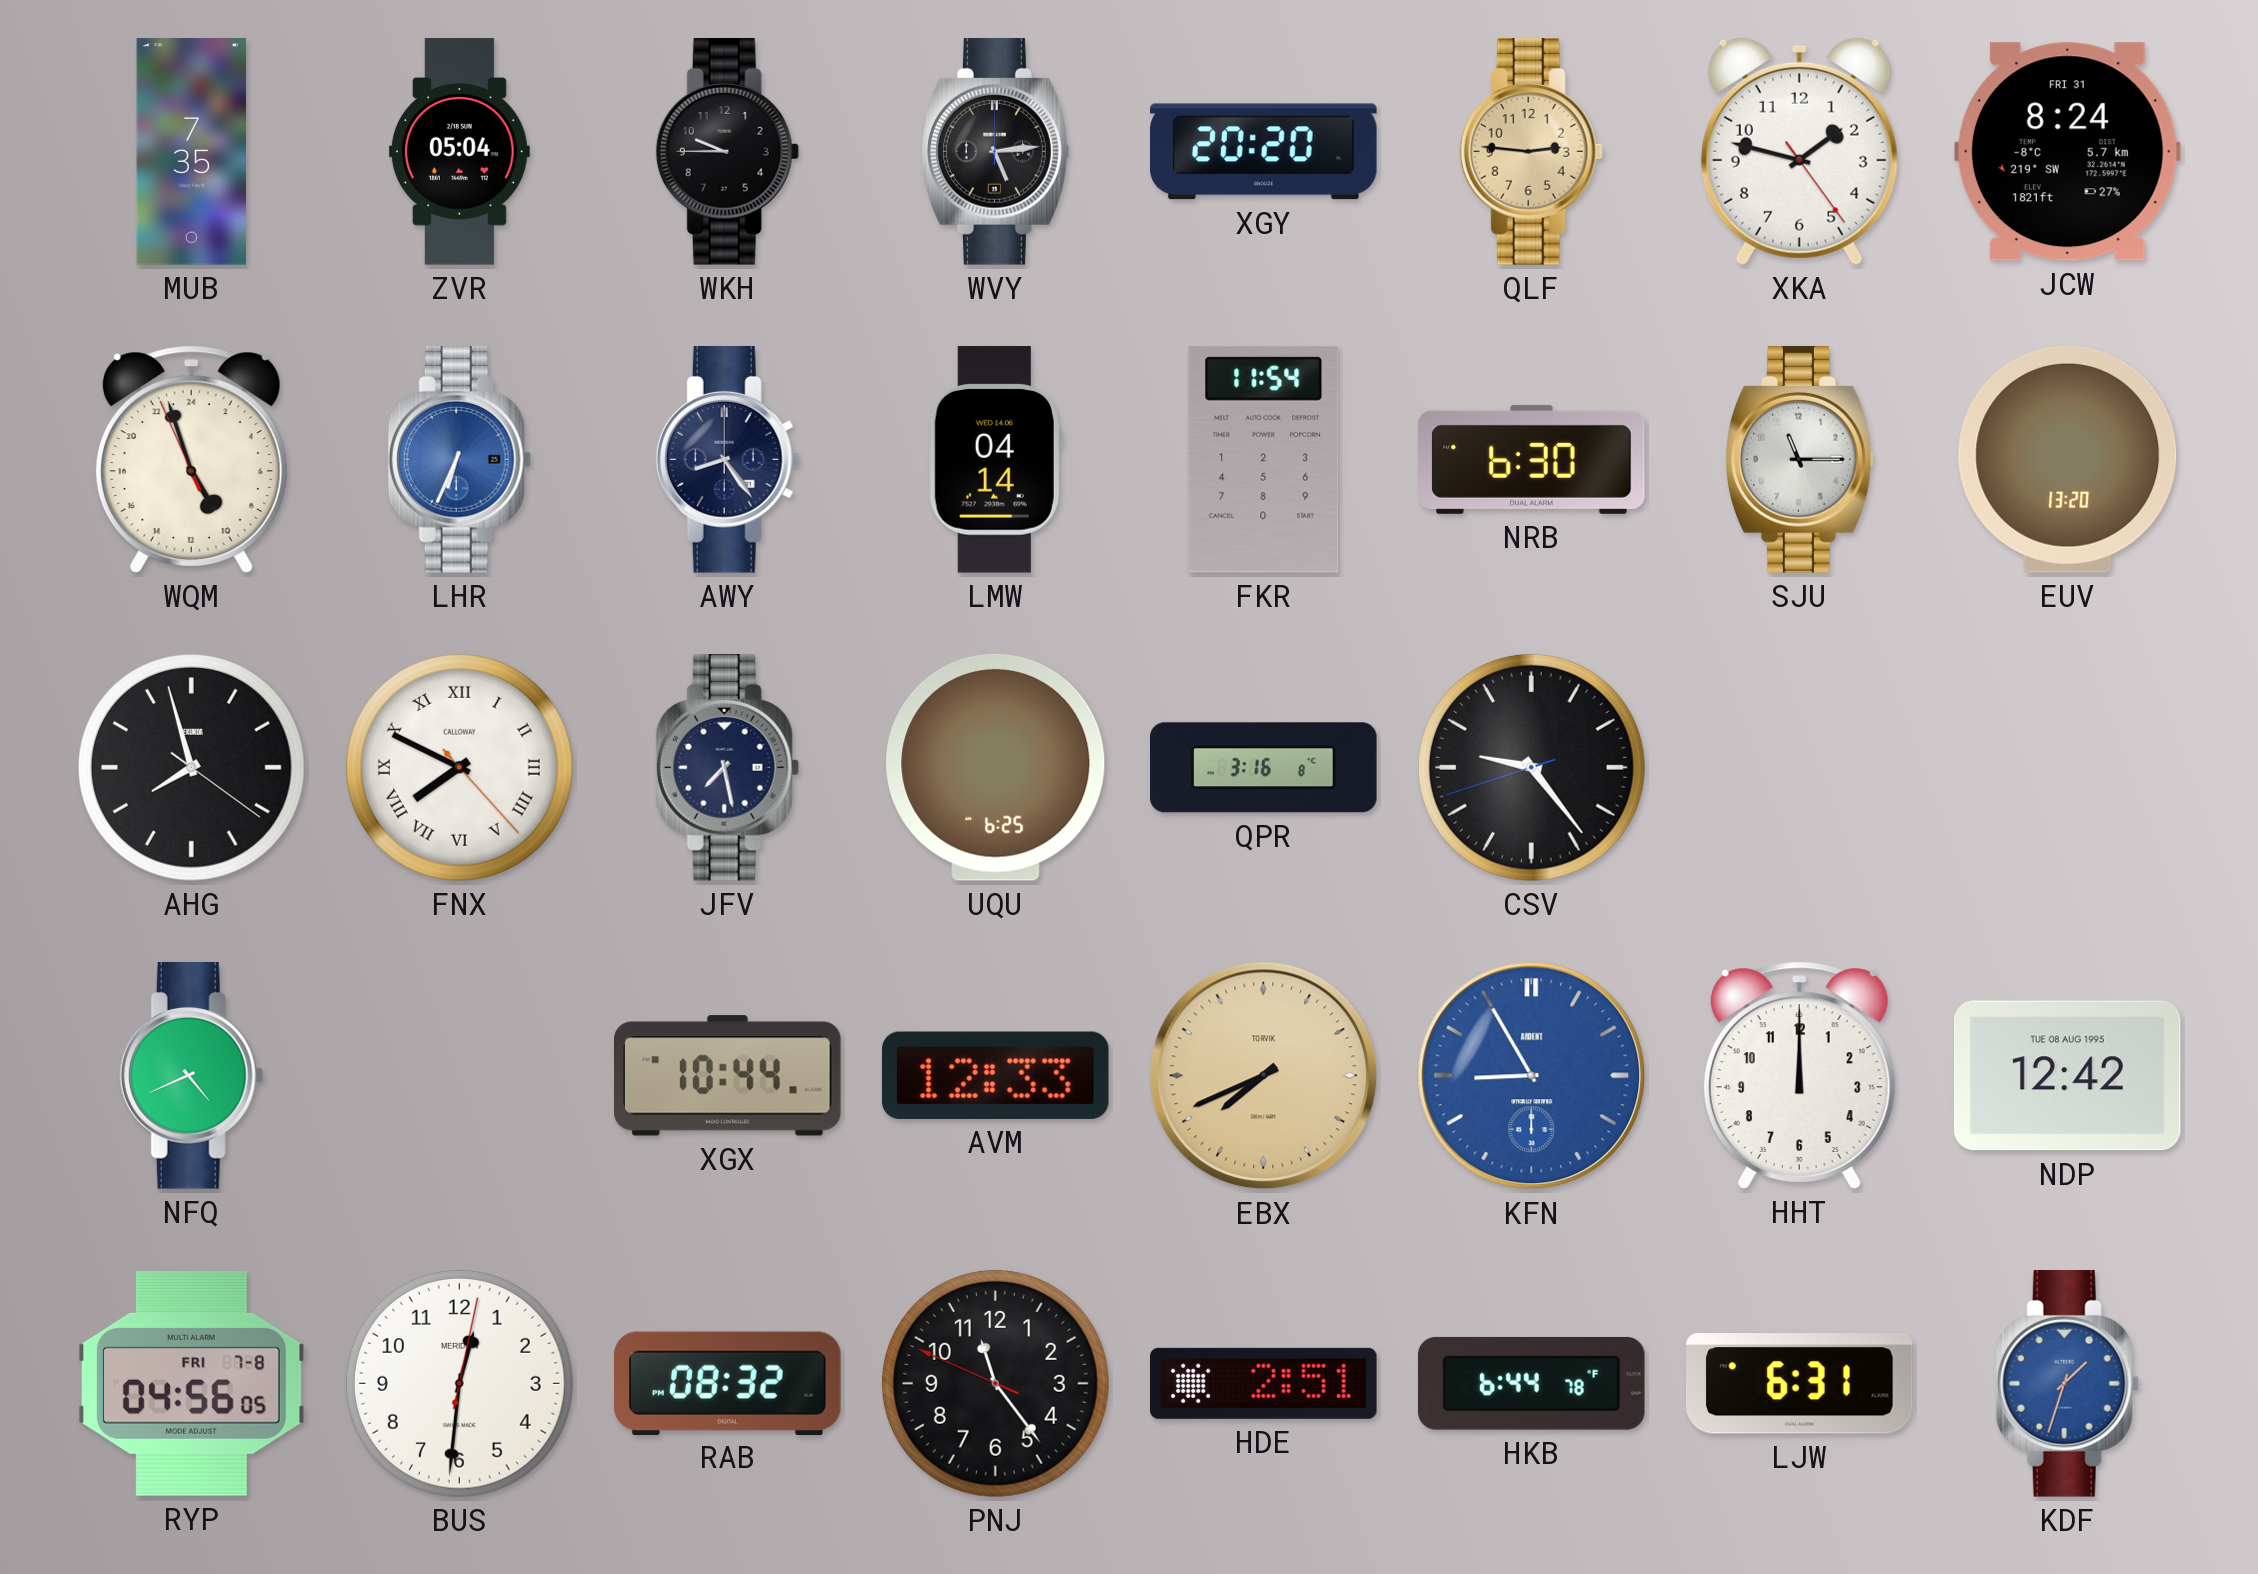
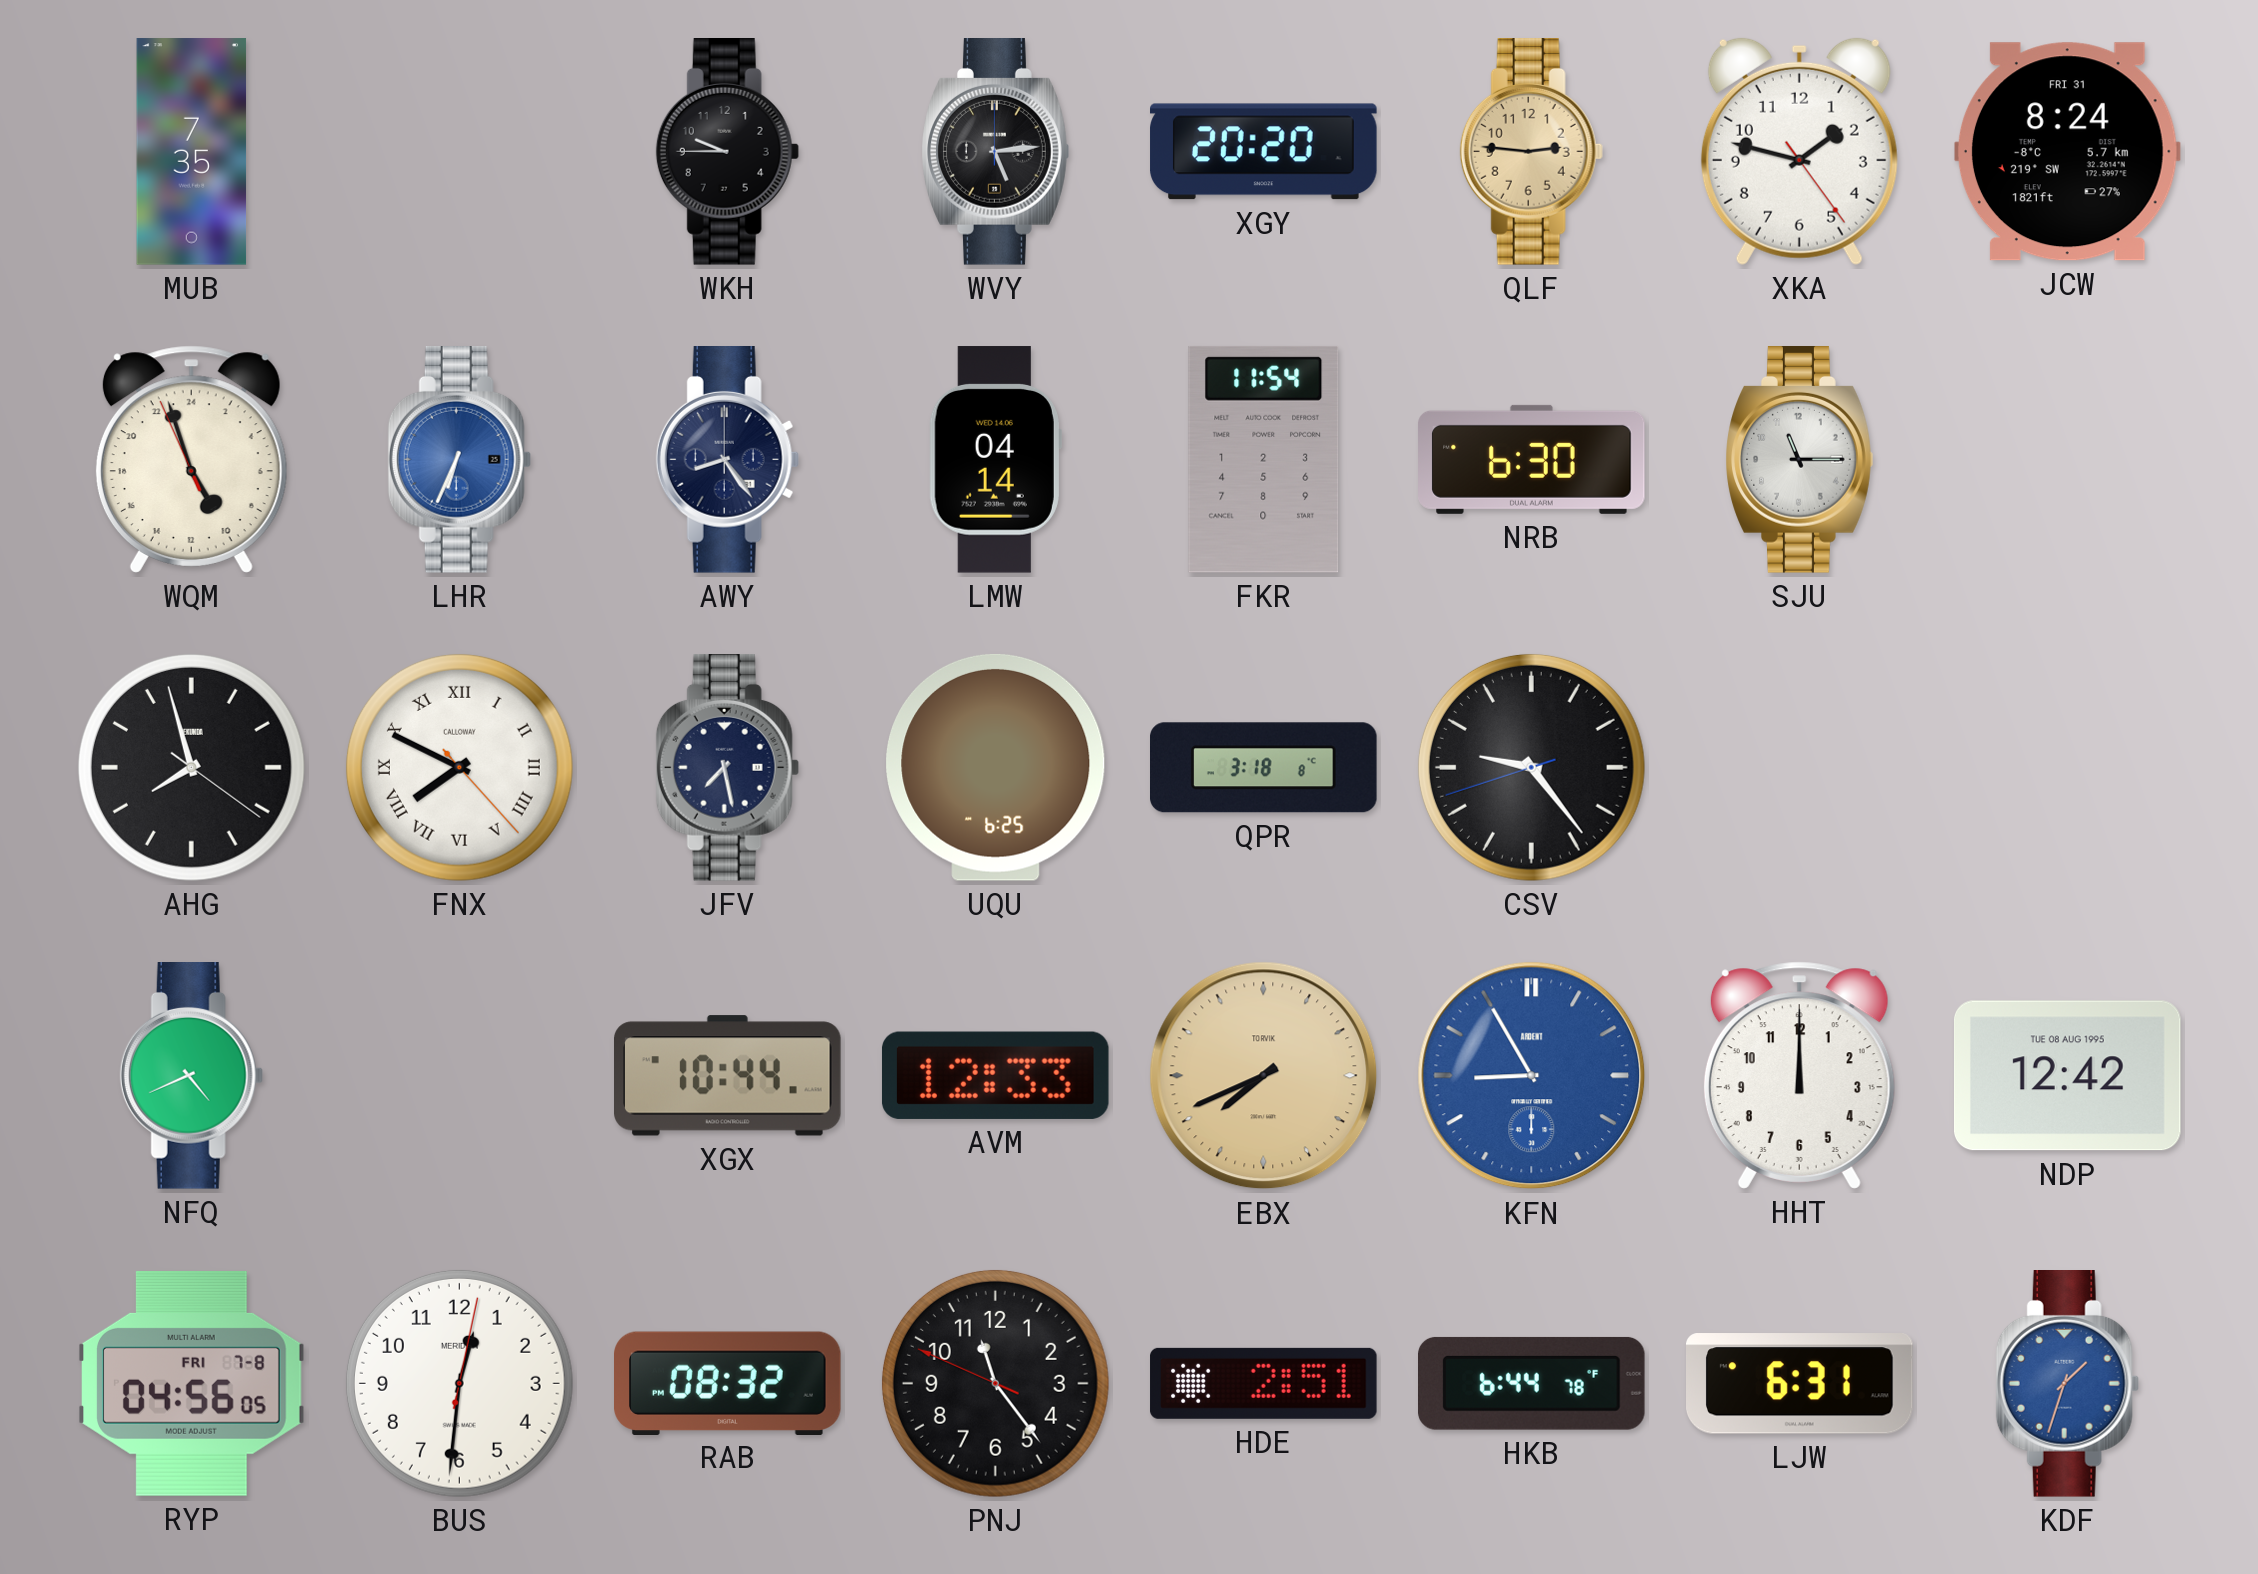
ZVR: 05:04 -> none (459, 152)
EUV: 13:20 -> none (2068, 459)
QPR: 3:16 -> 3:18 (1264, 768)
